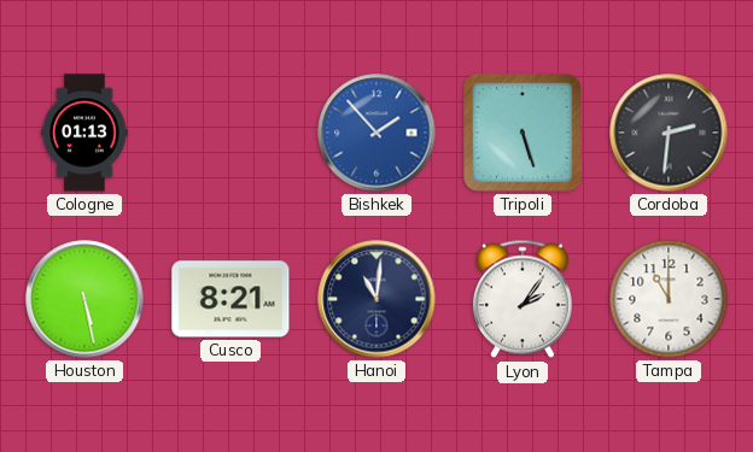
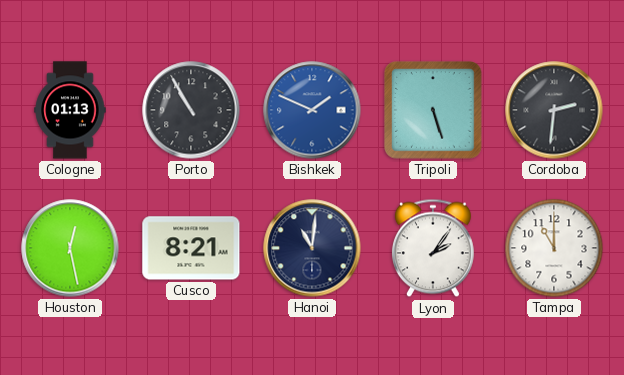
Porto: none -> 10:55 (191, 110)
Bishkek: 1:53 -> 1:49 (312, 110)
Houston: 5:28 -> 12:28 (70, 248)
